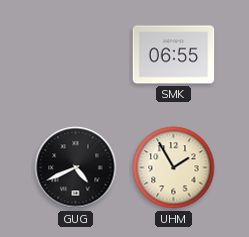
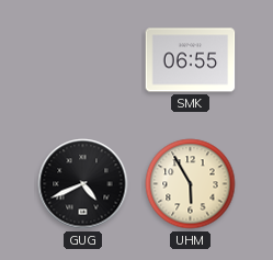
UHM: 1:55 -> 5:55 (191, 184)
